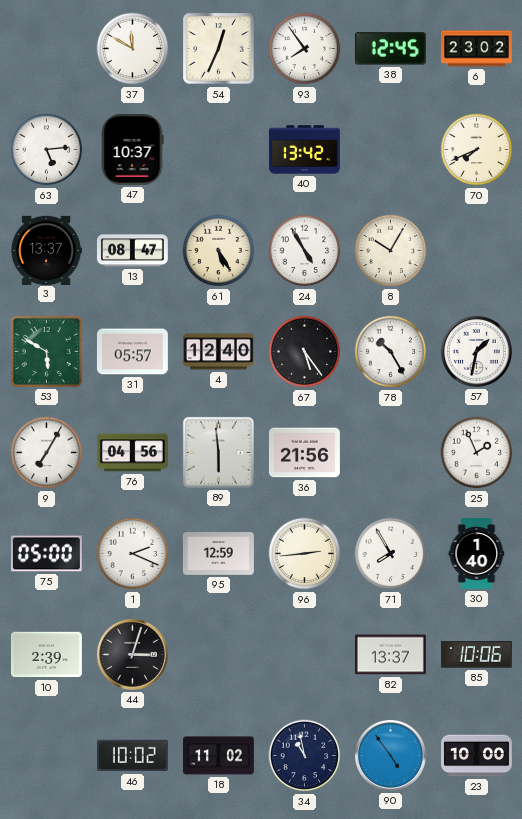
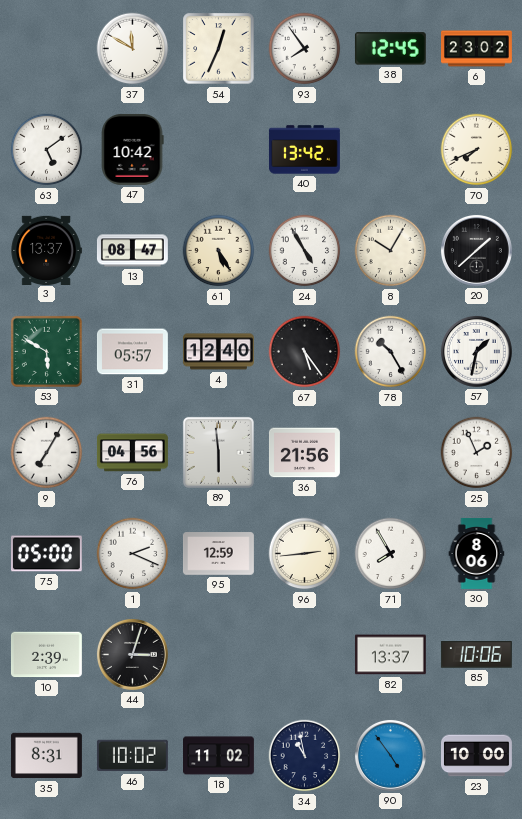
63: 5:14 -> 5:09 (47, 150)
47: 10:37 -> 10:42 (132, 149)
20: none -> 1:38 (476, 250)
30: 1:40 -> 8:06 (477, 554)
35: none -> 8:31 (46, 756)
